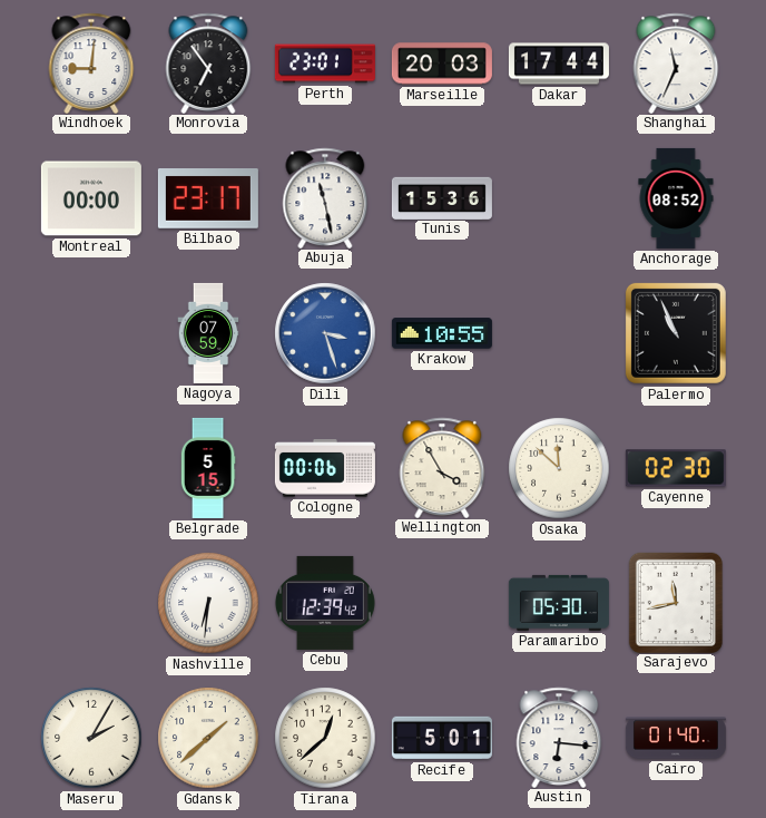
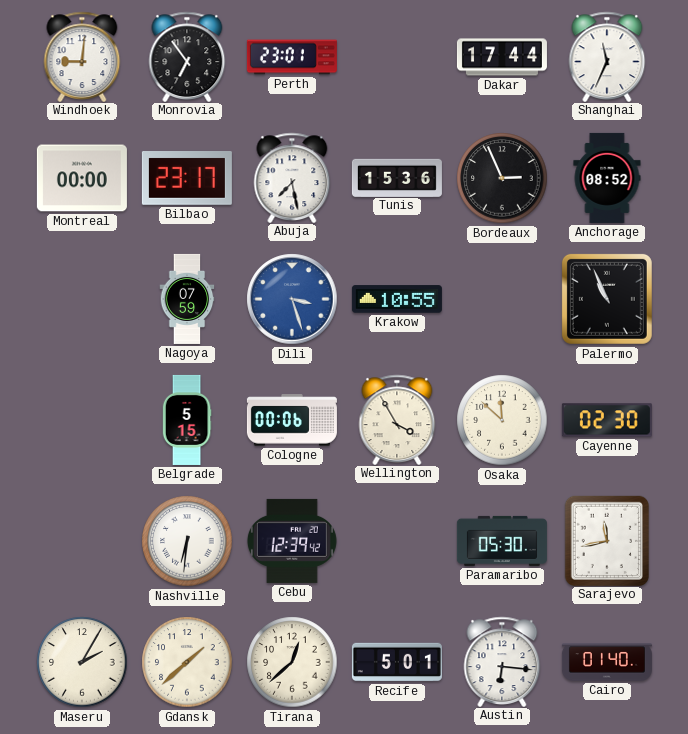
Marseille: 20:03 -> none (442, 64)
Abuja: 11:28 -> 7:28 (292, 177)
Bordeaux: none -> 2:56 (502, 178)
